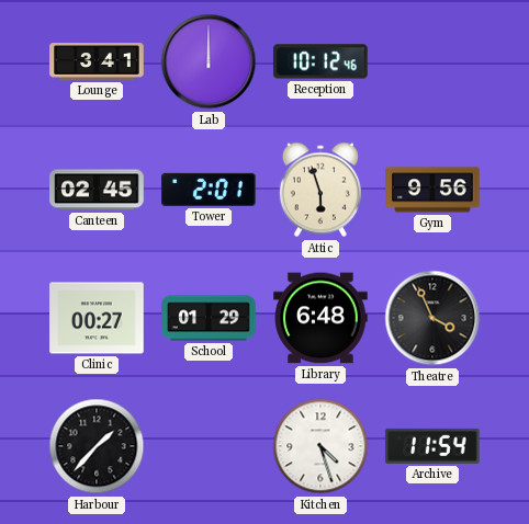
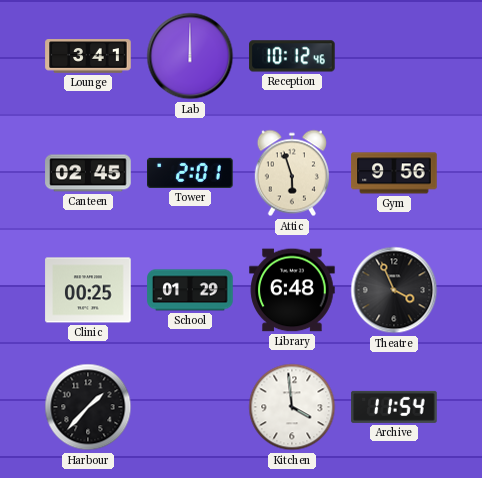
Clinic: 00:27 -> 00:25 (88, 290)
Kitchen: 4:27 -> 3:59 (292, 407)
